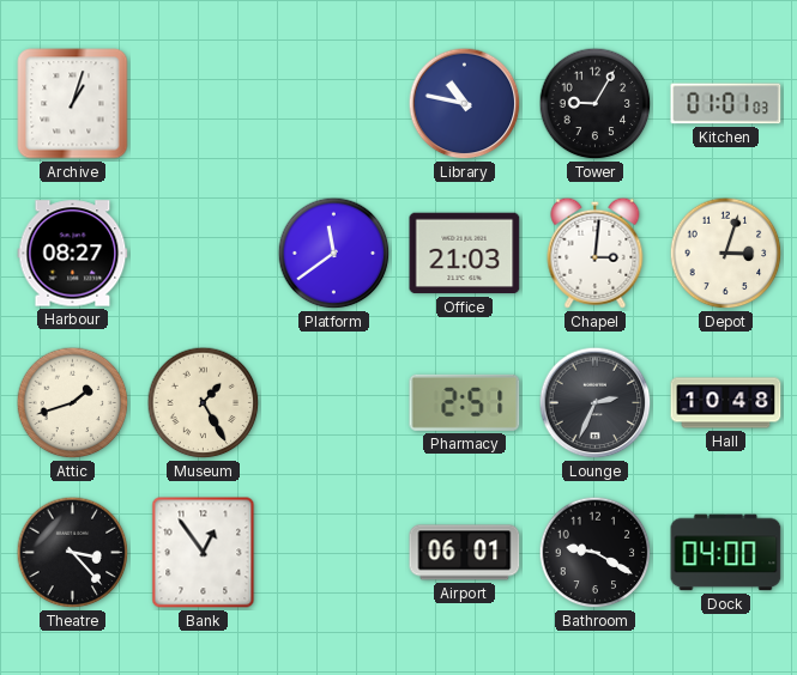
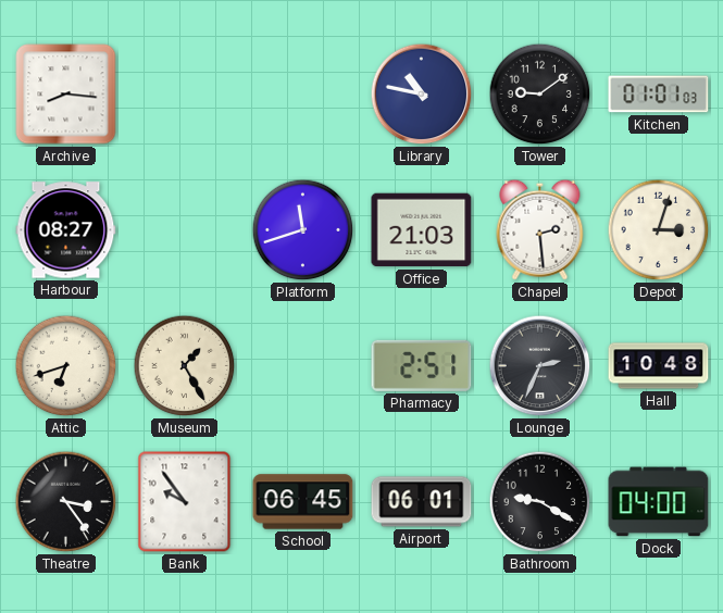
Archive: 1:03 -> 8:16 (66, 95)
Tower: 9:05 -> 9:09 (540, 95)
Platform: 11:39 -> 11:42 (303, 230)
Chapel: 3:01 -> 2:29 (540, 229)
Attic: 1:42 -> 6:42 (66, 366)
Theatre: 3:23 -> 3:24 (66, 502)
Bank: 12:54 -> 9:54 (185, 502)
School: none -> 06:45 (303, 502)
